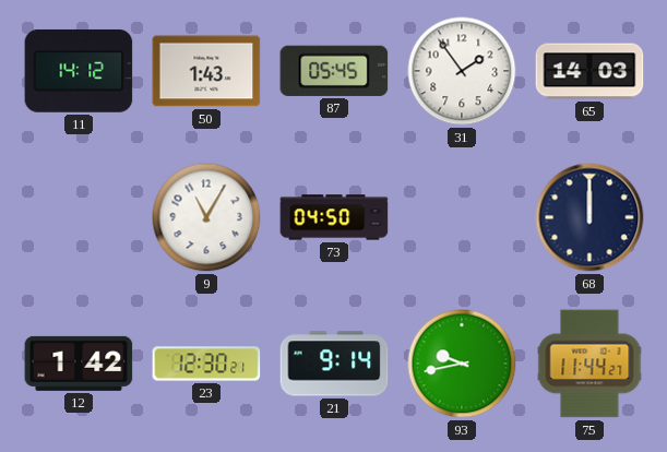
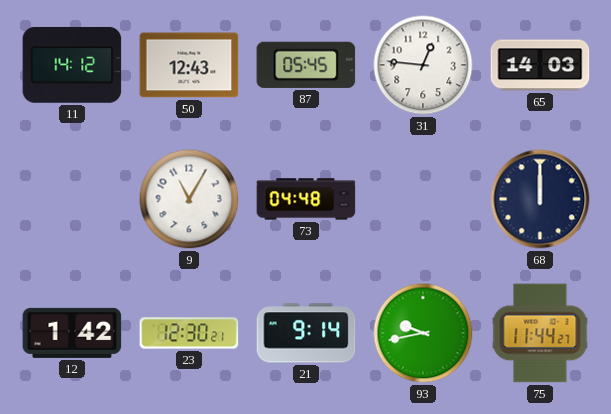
50: 1:43 -> 12:43 (189, 65)
31: 1:54 -> 12:46 (423, 65)
73: 04:50 -> 04:48 (306, 199)
